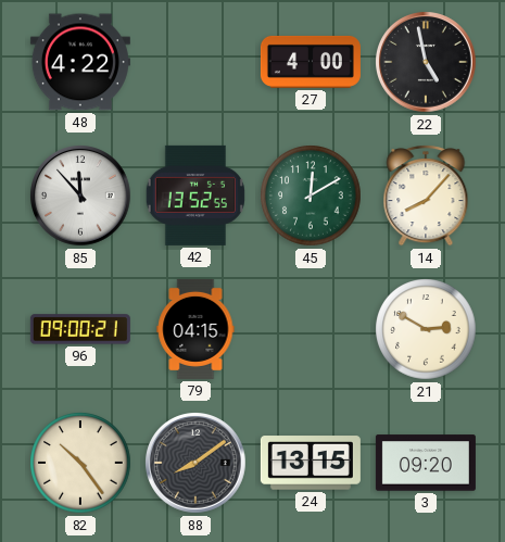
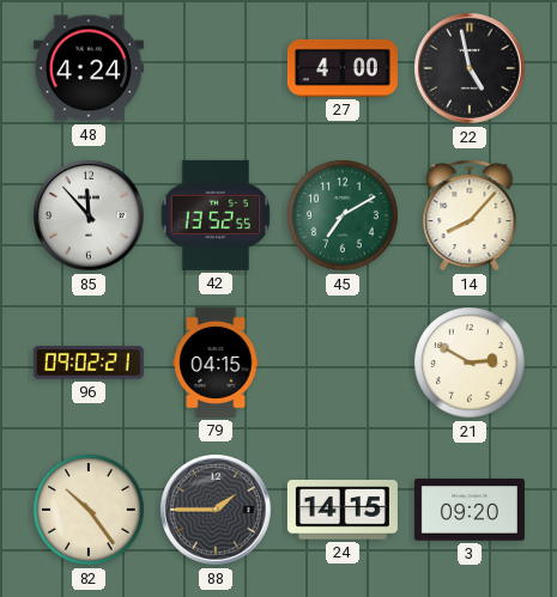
48: 4:22 -> 4:24 (89, 68)
45: 12:10 -> 7:10 (343, 215)
96: 09:00 -> 09:02 (89, 363)
88: 8:09 -> 1:45 (217, 511)
24: 13:15 -> 14:15 (343, 510)
